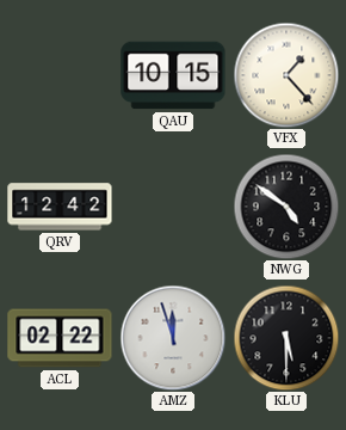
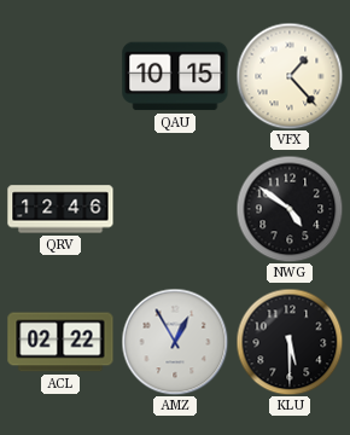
QRV: 12:42 -> 12:46 (60, 209)
AMZ: 11:57 -> 12:55 (175, 342)
